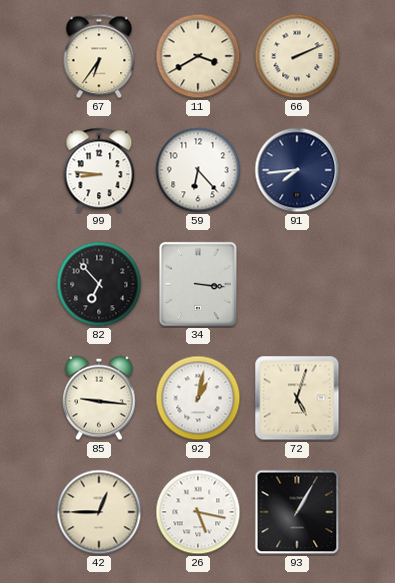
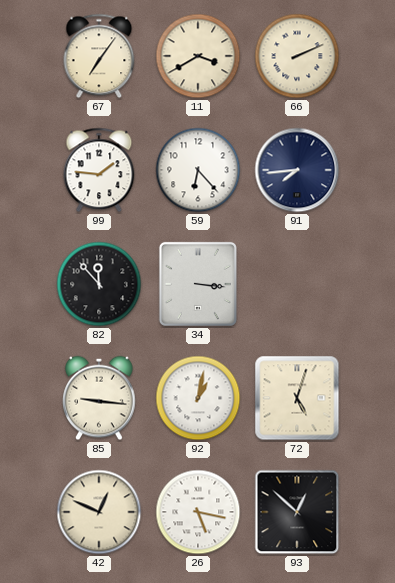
67: 6:36 -> 7:06 (99, 56)
99: 8:46 -> 1:46 (99, 170)
82: 6:53 -> 11:53 (99, 284)
42: 12:45 -> 12:49 (99, 512)
93: 1:05 -> 12:52 (297, 512)
